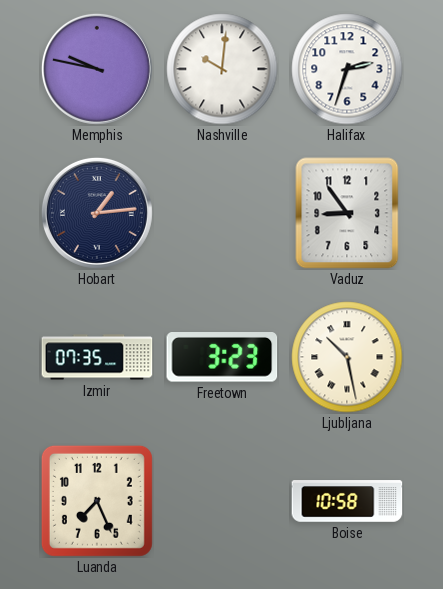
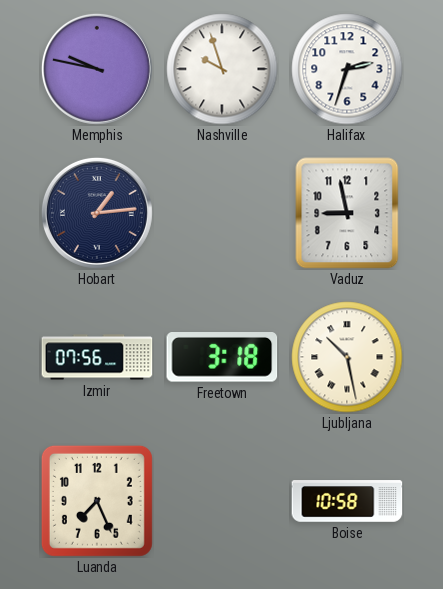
Nashville: 10:01 -> 9:57 (222, 69)
Vaduz: 8:54 -> 8:58 (347, 213)
Izmir: 07:35 -> 07:56 (97, 357)
Freetown: 3:23 -> 3:18 (222, 358)
